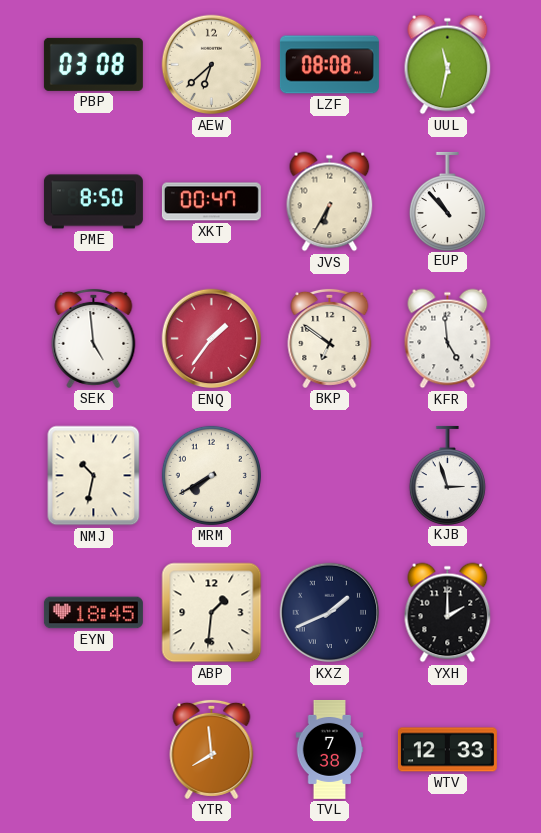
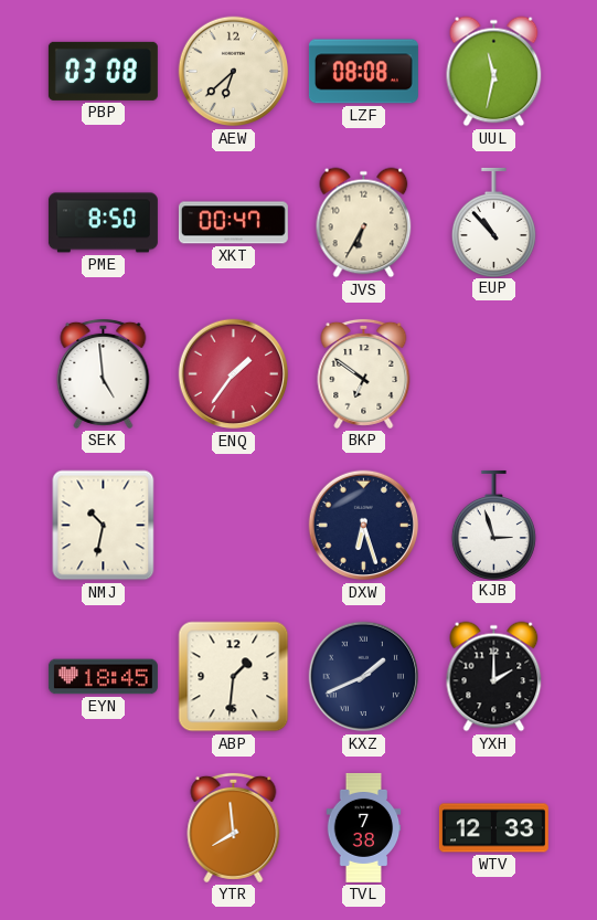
KFR: 4:59 -> none (448, 339)
MRM: 7:40 -> none (211, 475)
DXW: none -> 6:27 (364, 526)
